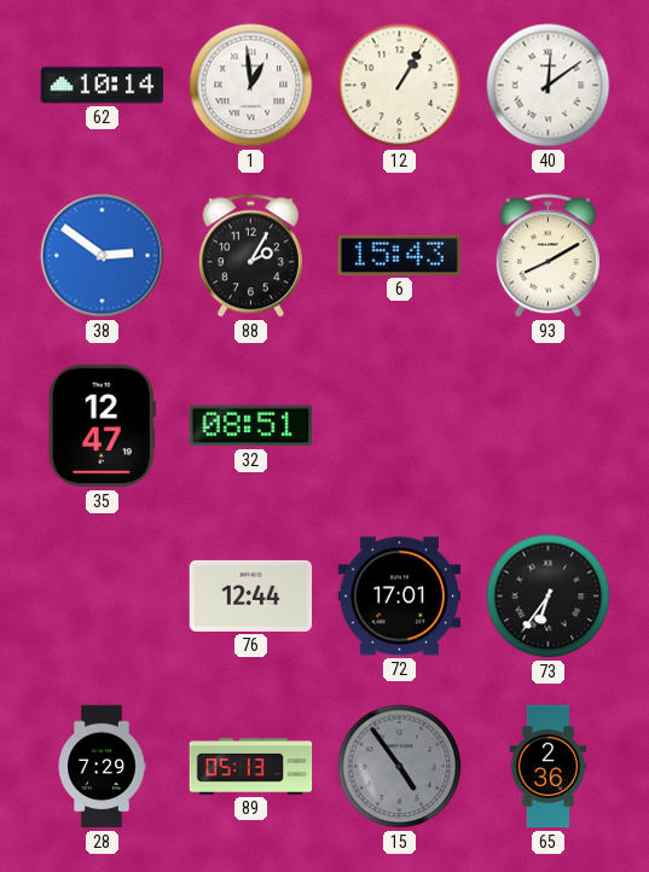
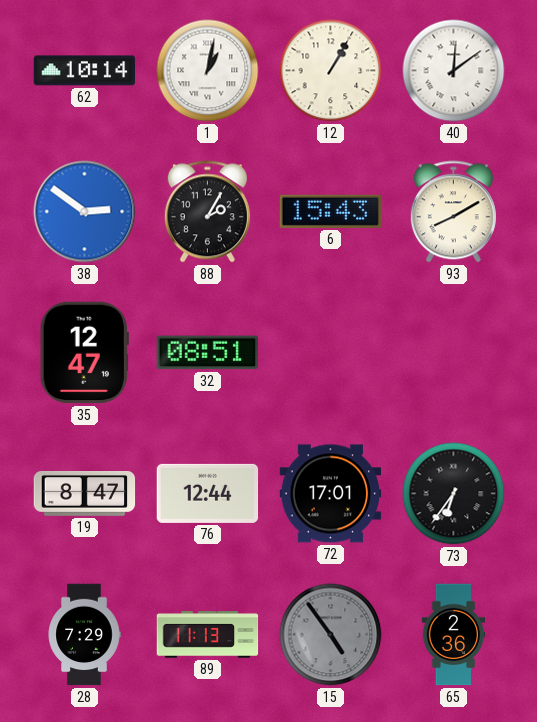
1: 12:59 -> 1:02 (208, 71)
19: none -> 8:47 (85, 494)
89: 05:13 -> 11:13 (208, 635)
